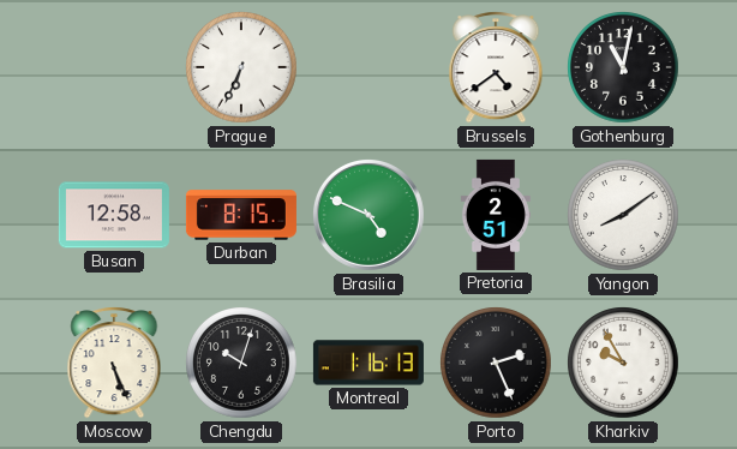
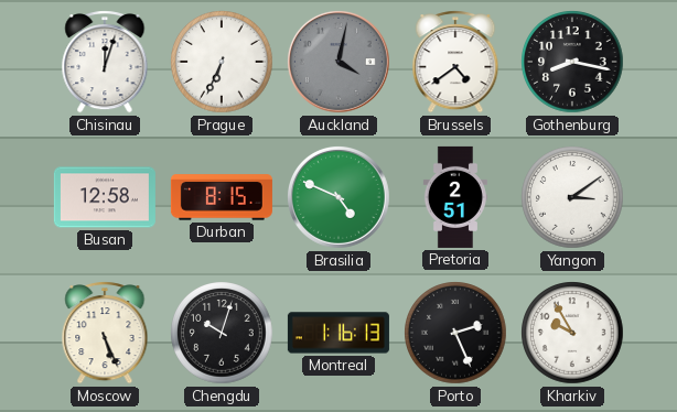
Chisinau: none -> 12:03 (105, 62)
Auckland: none -> 4:02 (340, 63)
Gothenburg: 11:02 -> 8:17 (572, 62)
Yangon: 8:09 -> 3:09 (572, 197)
